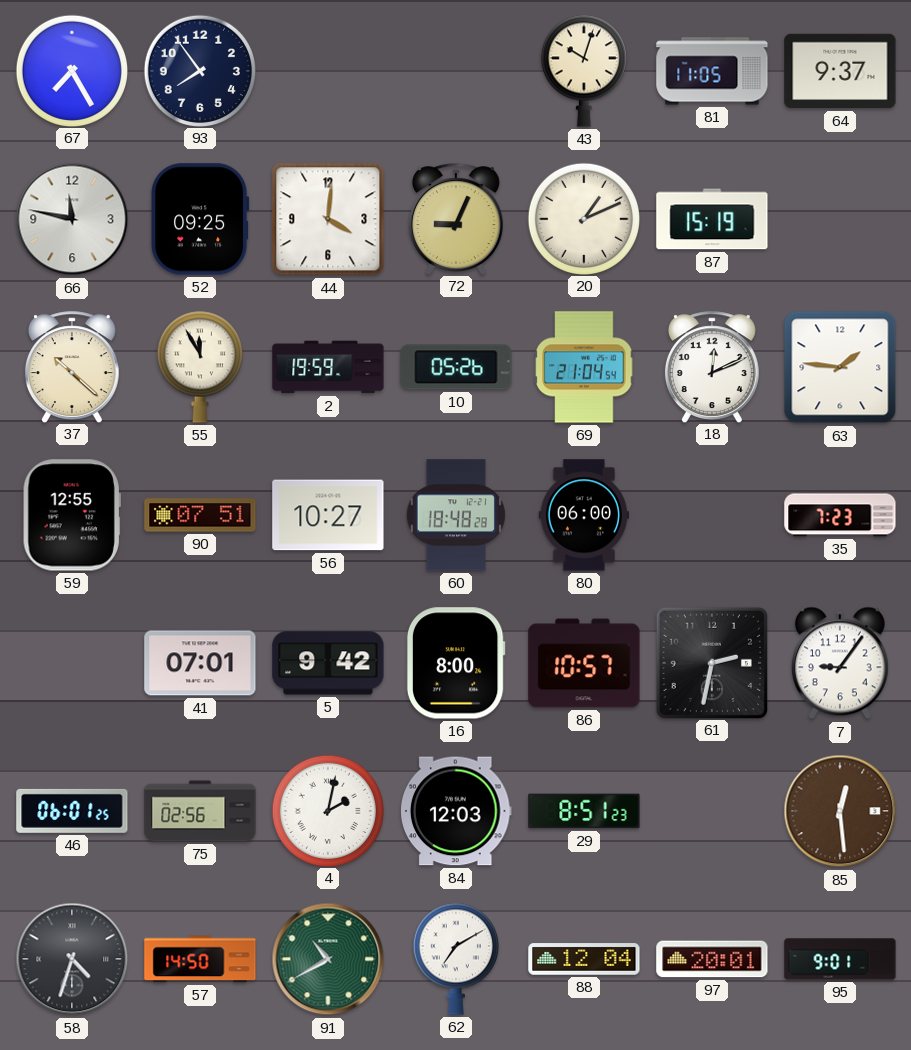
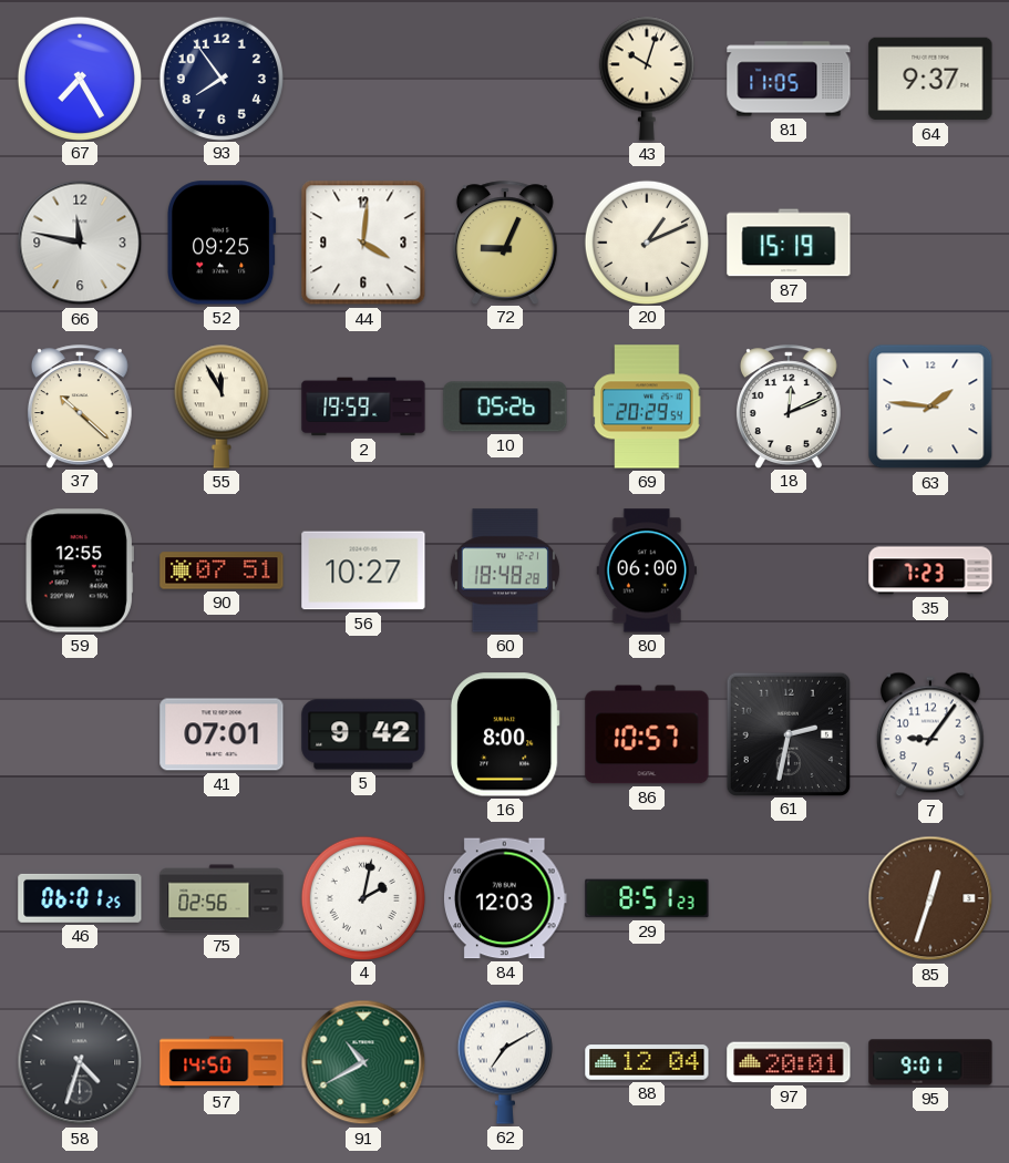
69: 21:04 -> 20:29 (647, 406)
85: 12:29 -> 12:33 (930, 898)
